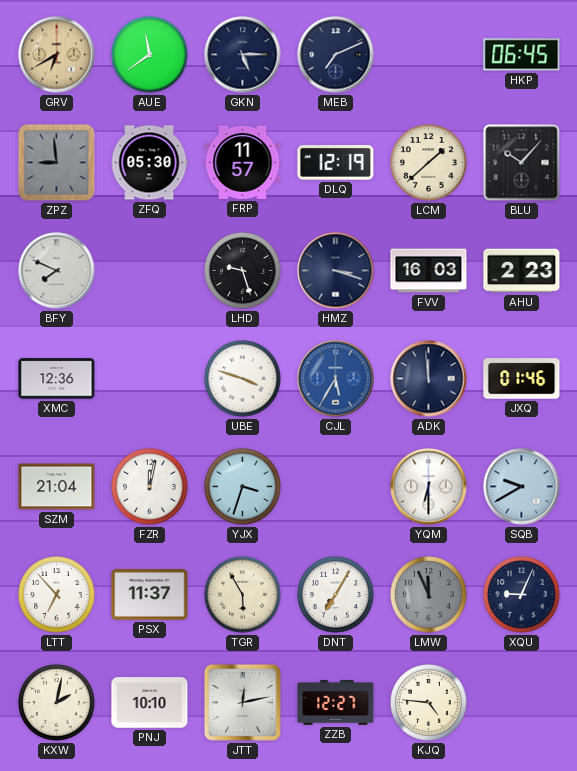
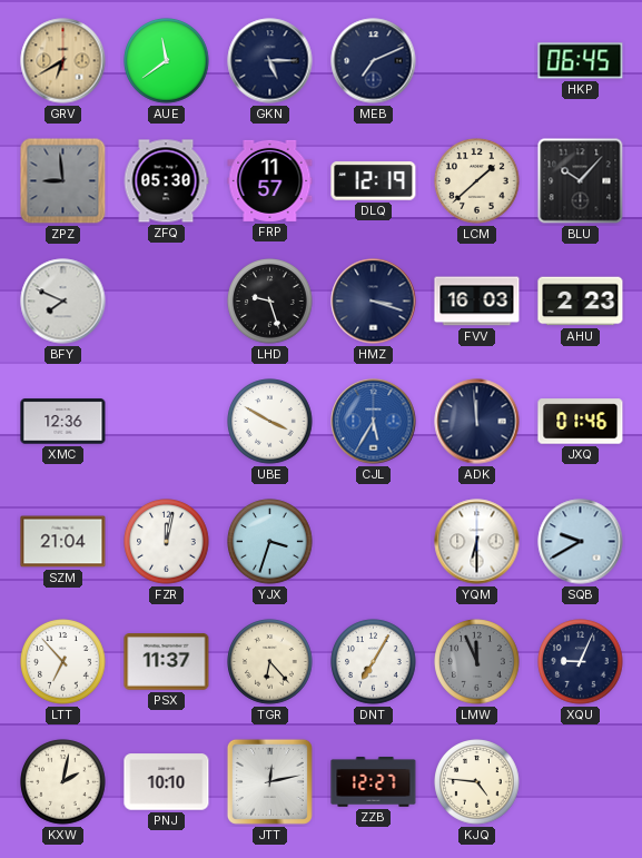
UBE: 3:48 -> 3:50 (270, 422)
TGR: 5:55 -> 6:23 (270, 662)
